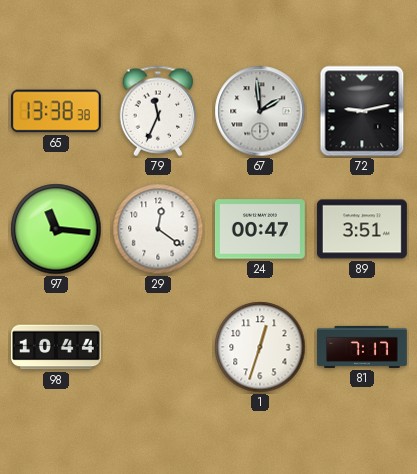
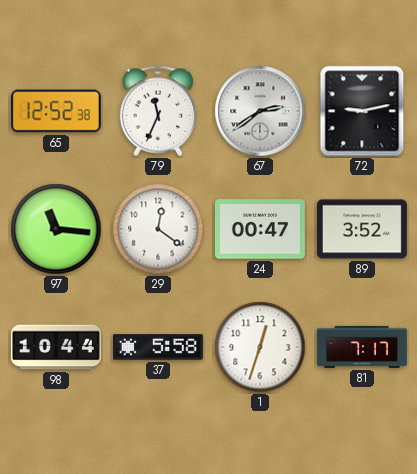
65: 13:38 -> 12:52 (56, 111)
67: 1:59 -> 2:39 (260, 111)
89: 3:51 -> 3:52 (362, 229)
37: none -> 5:58 (158, 347)
